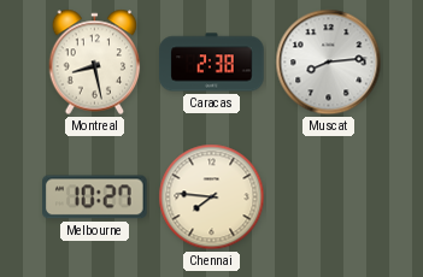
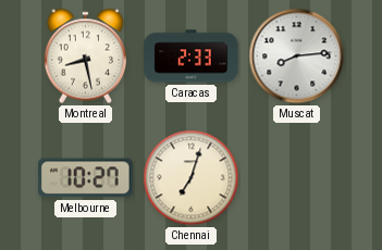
Caracas: 2:38 -> 2:33 (192, 57)
Chennai: 7:46 -> 7:03 (192, 178)
